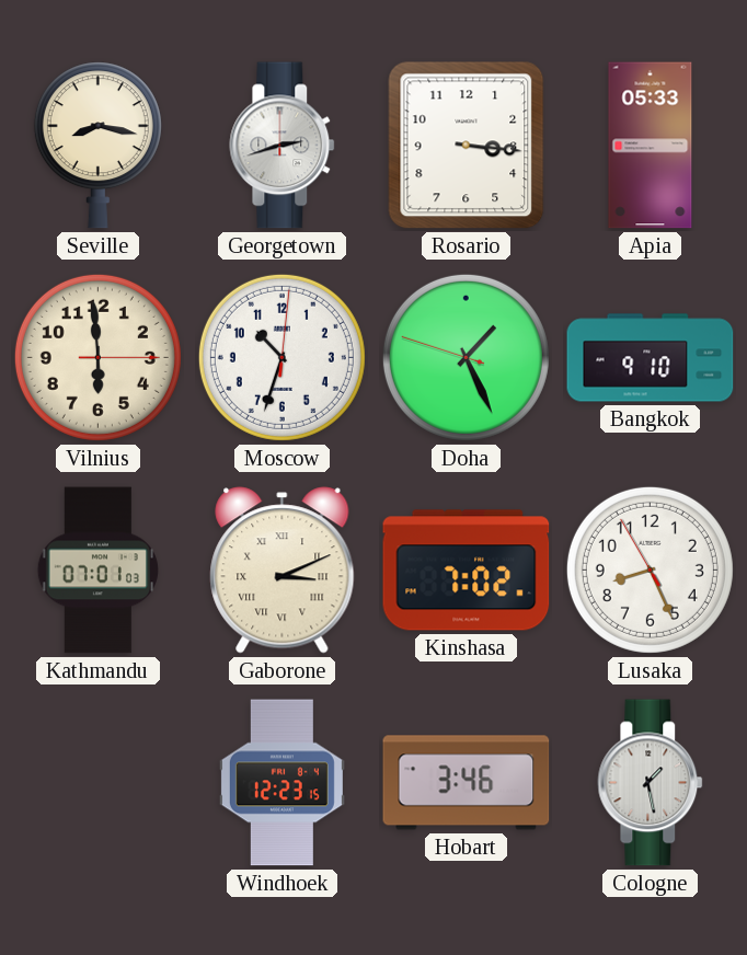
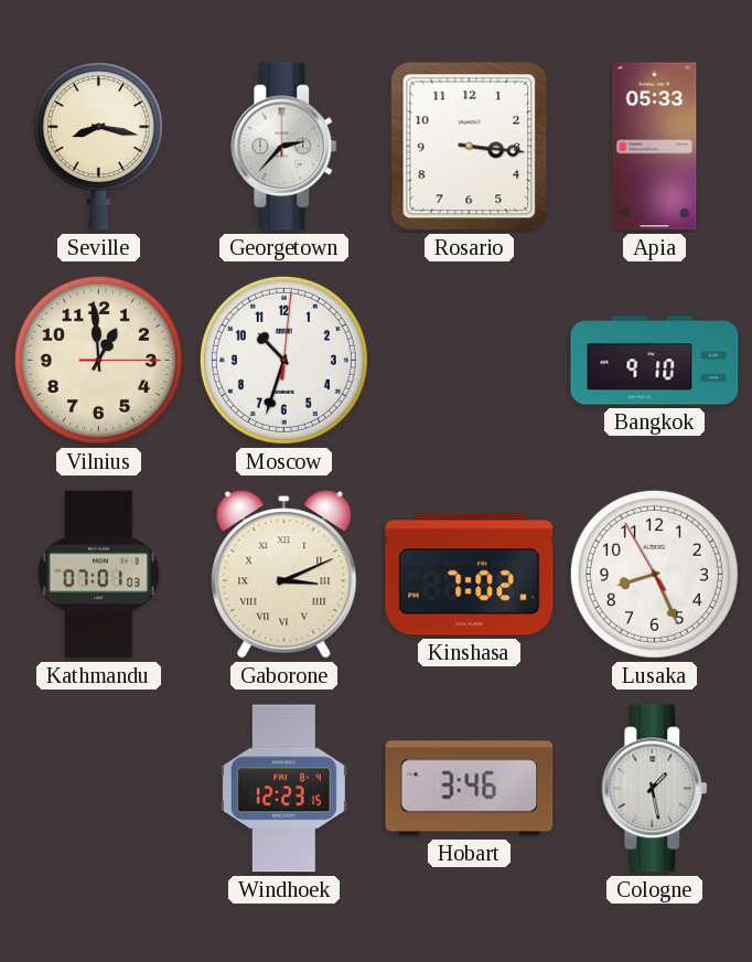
Georgetown: 2:42 -> 2:37 (284, 147)
Vilnius: 5:59 -> 12:59 (98, 360)
Doha: 1:25 -> none (466, 357)
